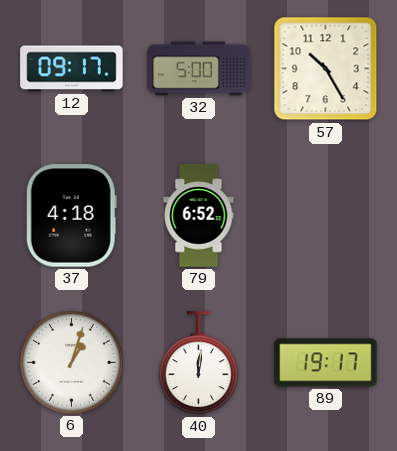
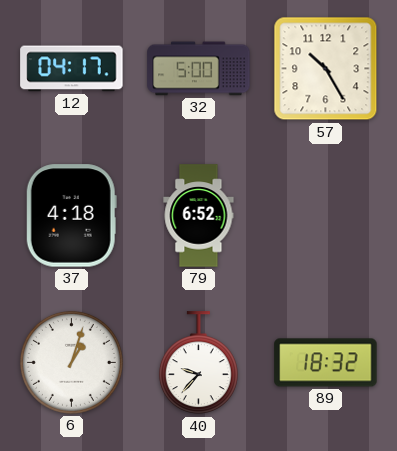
12: 09:17 -> 04:17 (72, 69)
40: 12:01 -> 9:37 (198, 363)
89: 19:17 -> 18:32 (326, 363)
